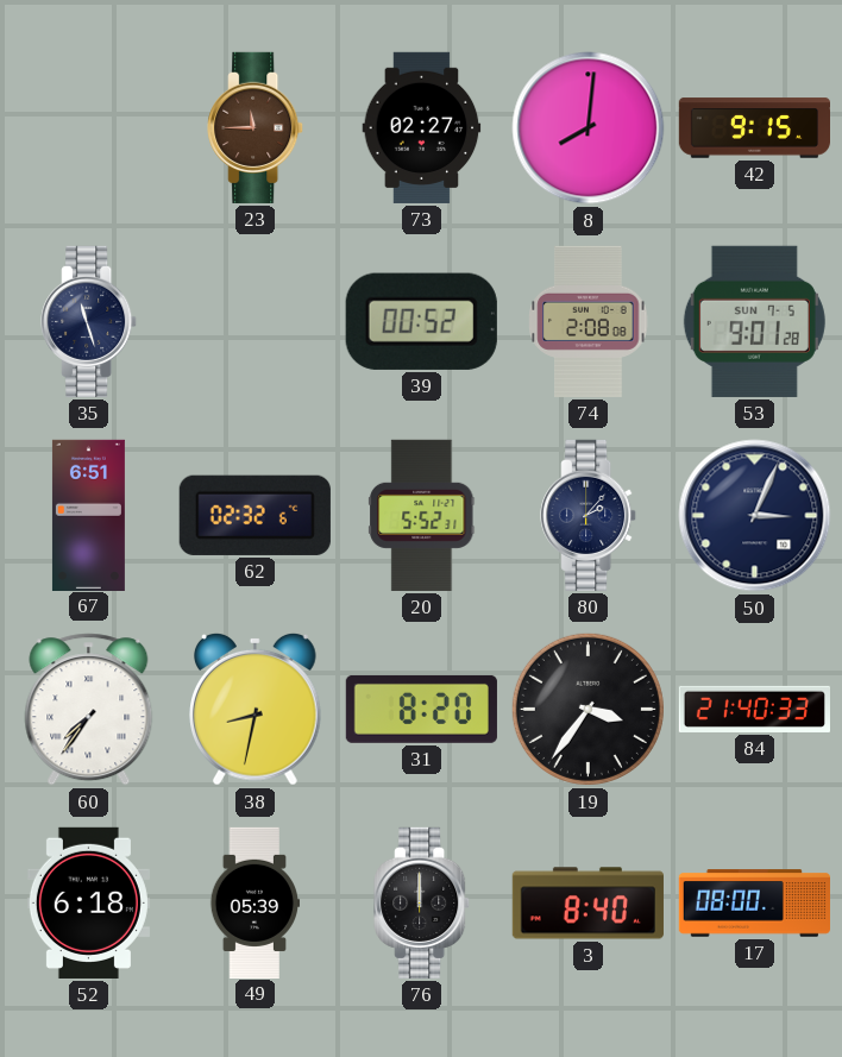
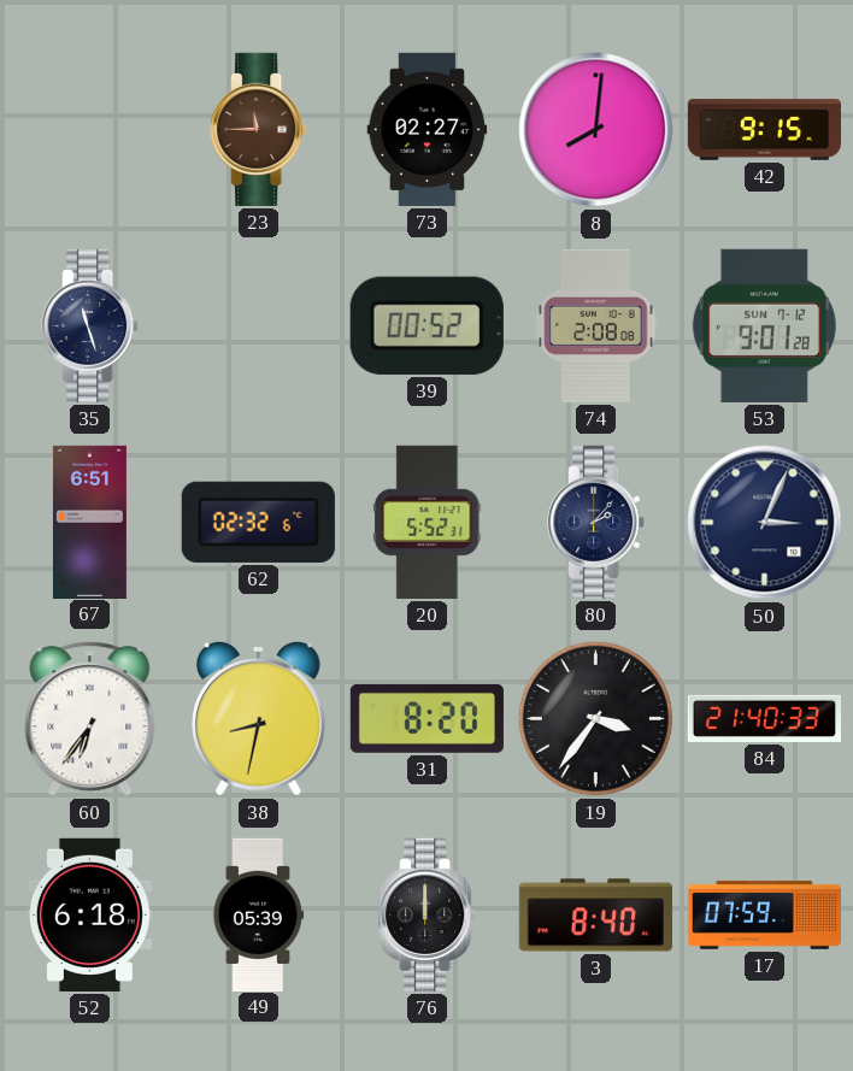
53 date: SUN 7-5 -> SUN 7-12 (764, 325)
60: 7:36 -> 6:36 (90, 719)
17: 08:00 -> 07:59 (764, 916)
